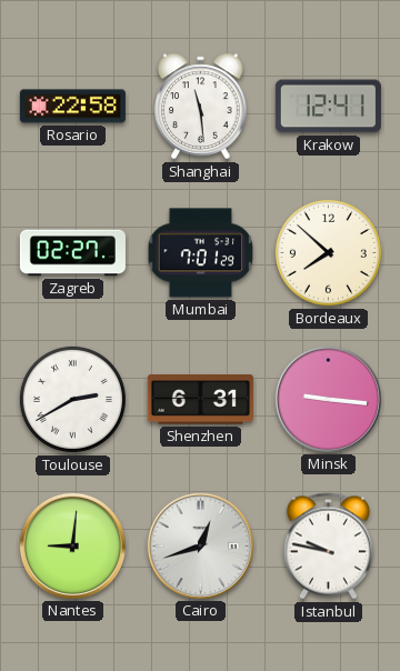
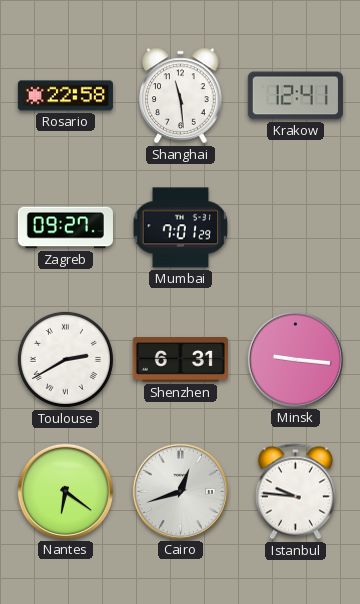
Zagreb: 02:27 -> 09:27 (65, 228)
Bordeaux: 7:52 -> none (328, 252)
Nantes: 9:01 -> 6:21 (65, 491)
Istanbul: 9:47 -> 9:46 (295, 492)
